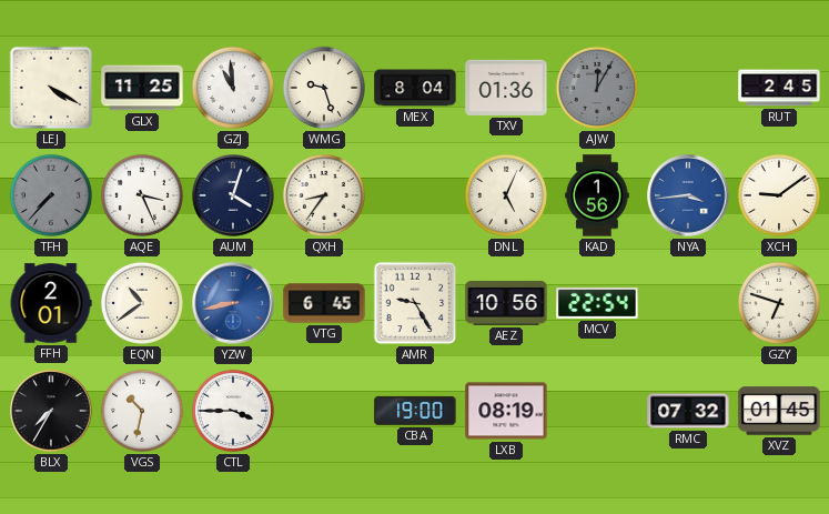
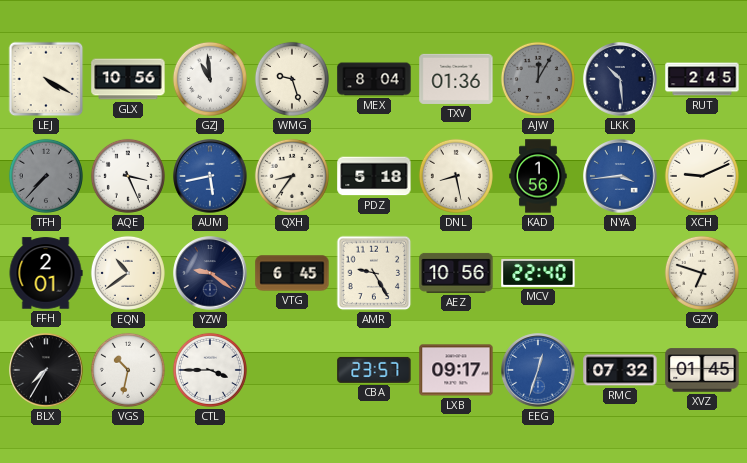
GLX: 11:25 -> 10:56 (128, 79)
LKK: none -> 10:29 (620, 79)
AUM: 4:03 -> 5:43 (210, 176)
AUM dial: navy -> blue (210, 176)
PDZ: none -> 5:18 (374, 176)
DNL: 5:04 -> 8:28 (456, 176)
XCH: 9:09 -> 9:11 (702, 176)
YZW: 8:43 -> 9:21 (210, 273)
YZW dial: blue -> navy (210, 273)
MCV: 22:54 -> 22:40 (538, 273)
CBA: 19:00 -> 23:57 (374, 370)
LXB: 08:19 -> 09:17 (456, 370)
EEG: none -> 12:33 (538, 370)
